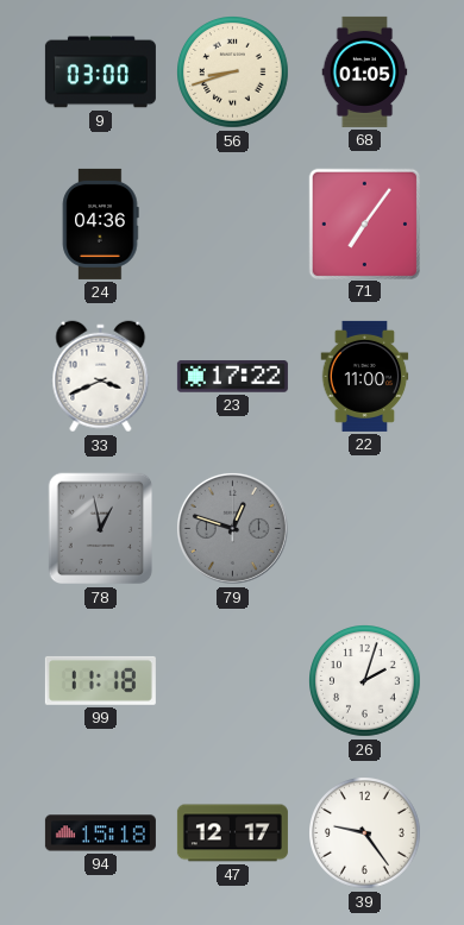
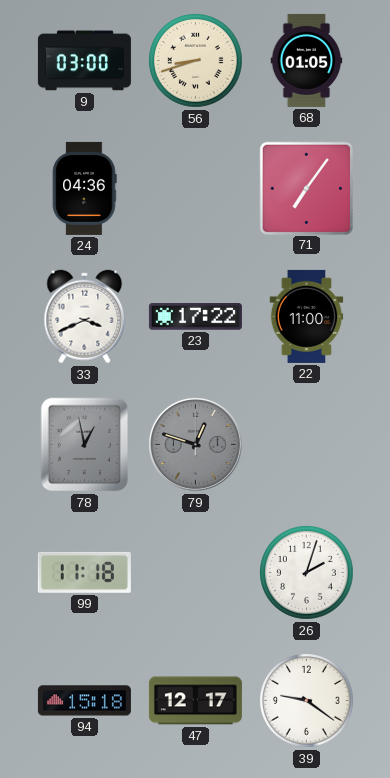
39: 9:24 -> 9:21 (307, 701)
